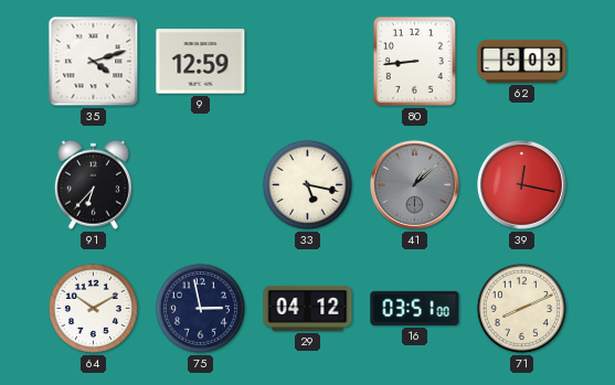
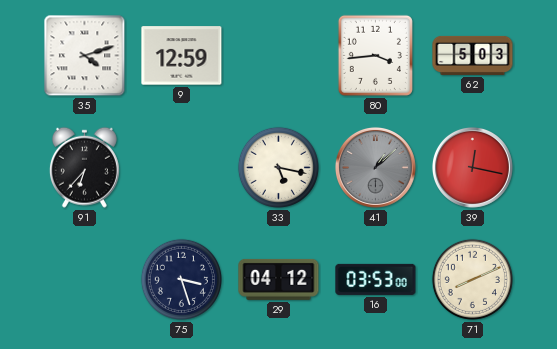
80: 8:44 -> 3:44 (375, 55)
64: 10:10 -> none (93, 308)
75: 2:58 -> 3:27 (181, 279)
16: 03:51 -> 03:53 (376, 279)
